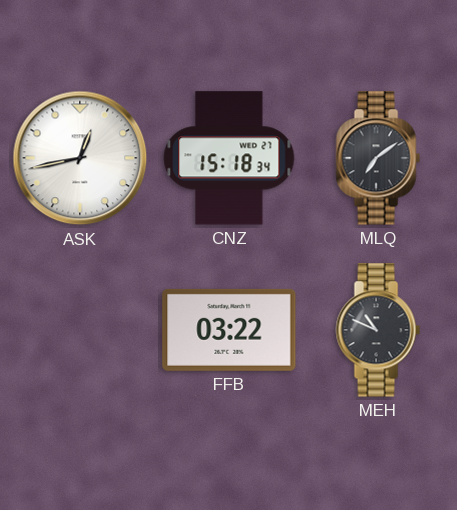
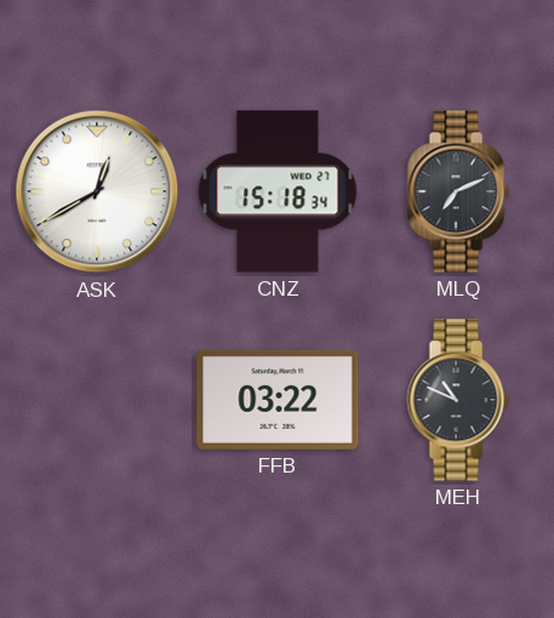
ASK: 12:43 -> 12:40 (97, 191)
MLQ: 7:09 -> 7:11 (458, 191)
